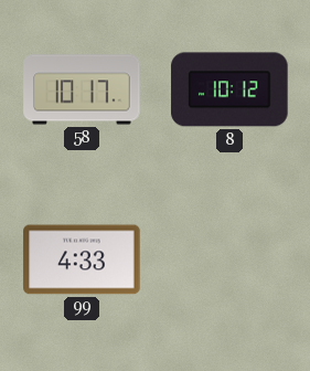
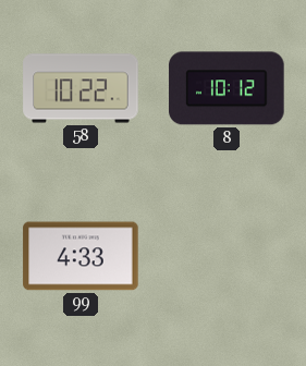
58: 10:17 -> 10:22 (81, 88)
